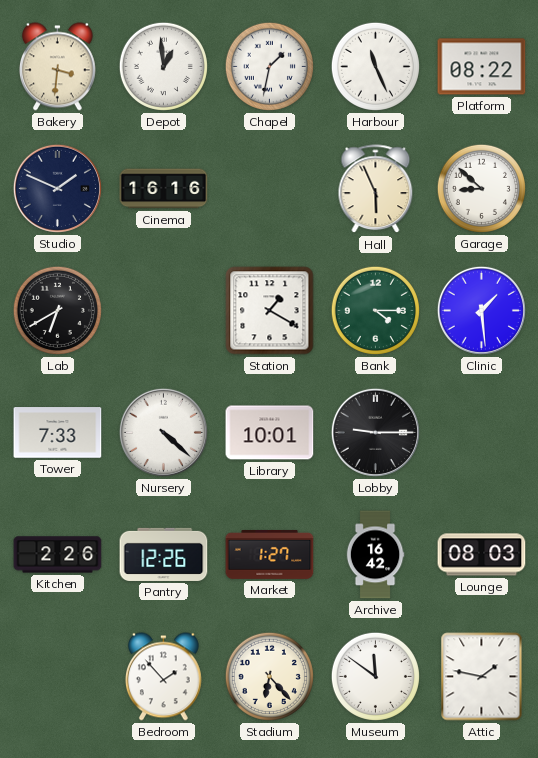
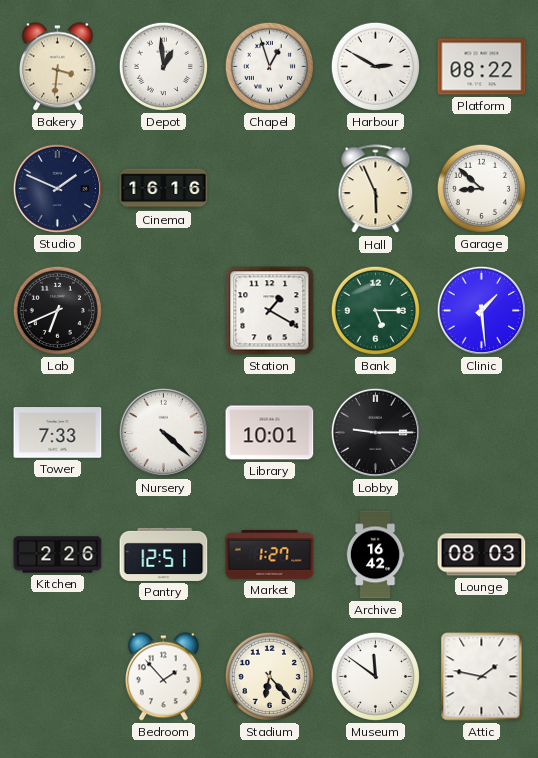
Chapel: 1:32 -> 12:57 (269, 66)
Harbour: 11:26 -> 2:50 (375, 66)
Lab: 6:40 -> 6:41 (57, 310)
Bank: 4:15 -> 5:15 (375, 310)
Pantry: 12:26 -> 12:51 (164, 554)
